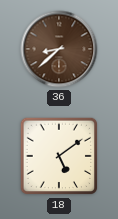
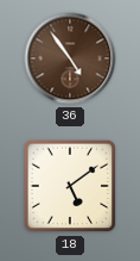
36: 8:38 -> 4:54 (70, 58)
